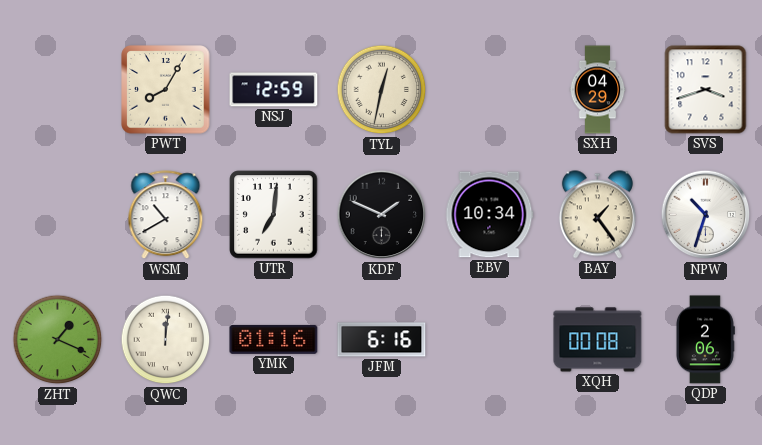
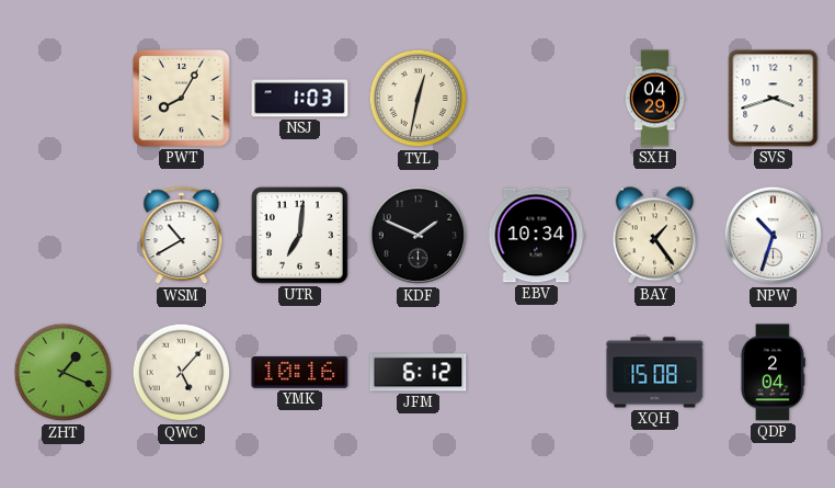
NSJ: 12:59 -> 1:03 (300, 99)
QWC: 12:01 -> 5:07 (182, 373)
YMK: 01:16 -> 10:16 (300, 372)
JFM: 6:16 -> 6:12 (419, 373)
XQH: 00:08 -> 15:08 (655, 373)
QDP: 2:06 -> 2:04 (773, 373)
